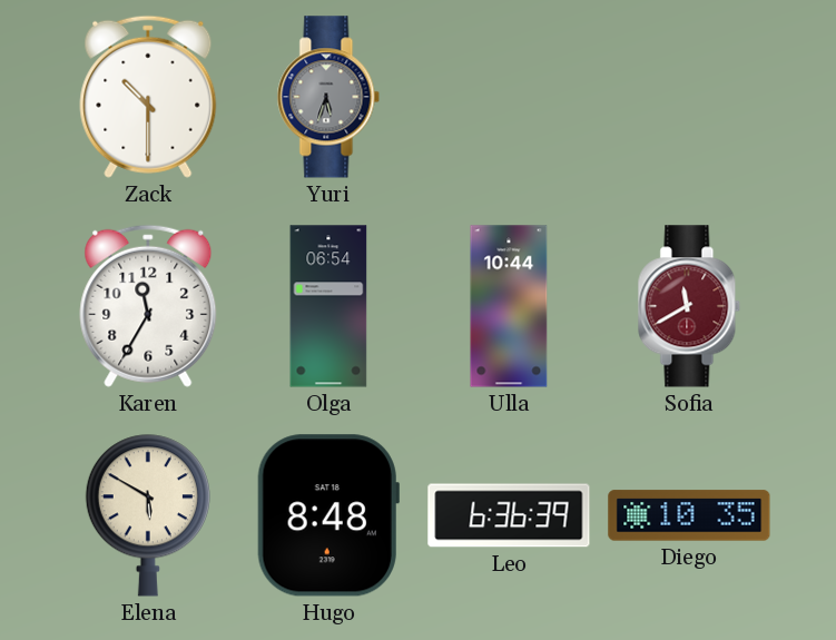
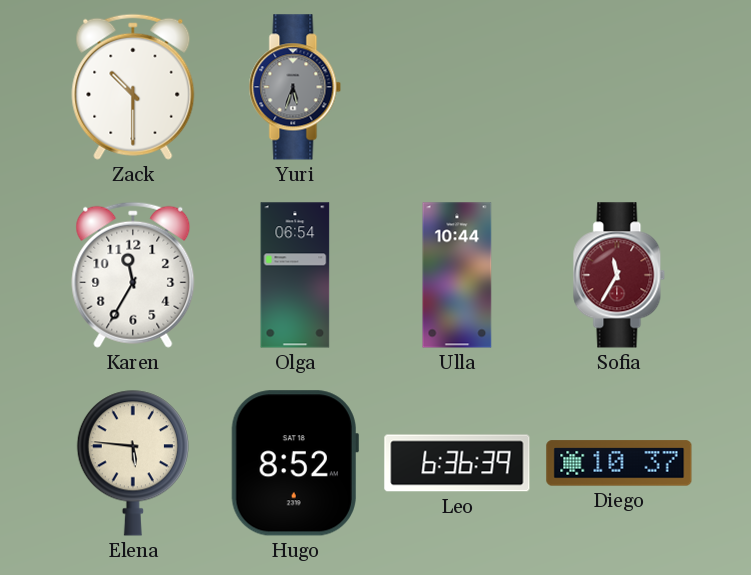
Sofia: 11:40 -> 11:35 (619, 275)
Elena: 5:50 -> 5:46 (133, 463)
Hugo: 8:48 -> 8:52 (295, 463)
Diego: 10:35 -> 10:37 (619, 463)
